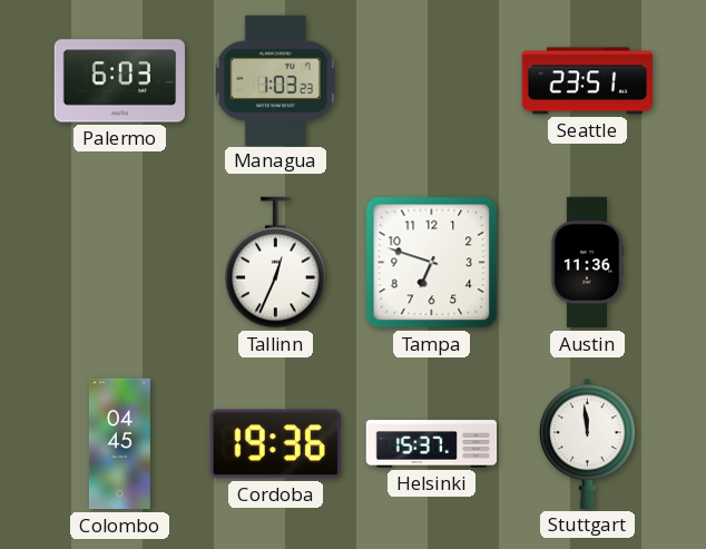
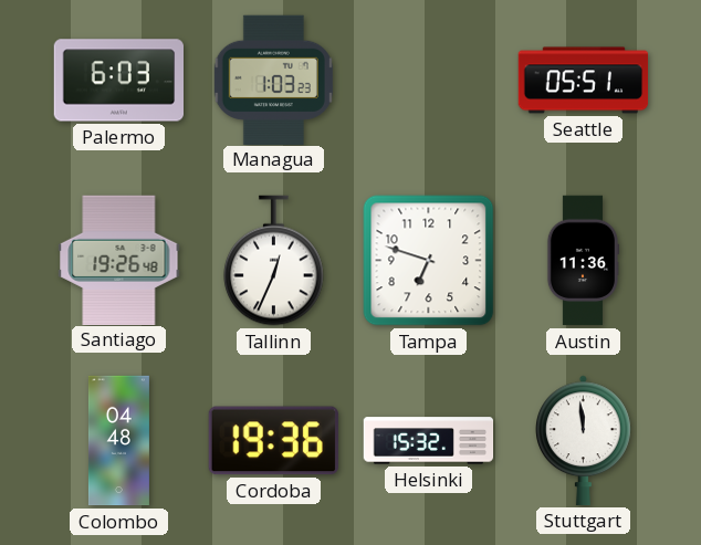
Seattle: 23:51 -> 05:51 (584, 81)
Santiago: none -> 19:26 (119, 260)
Colombo: 04:45 -> 04:48 (118, 441)
Helsinki: 15:37 -> 15:32 (429, 441)
